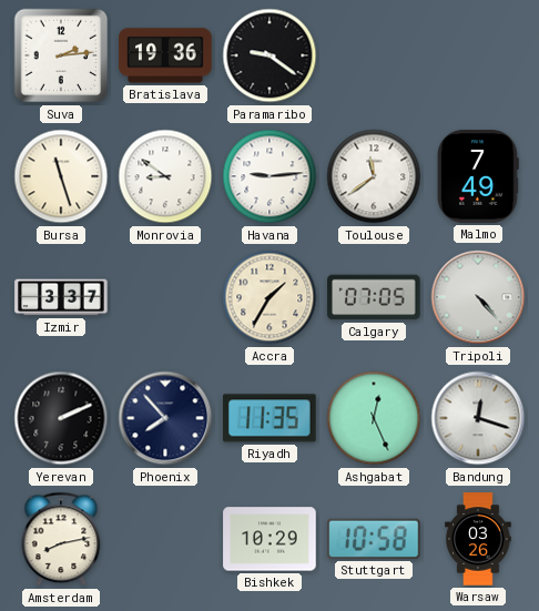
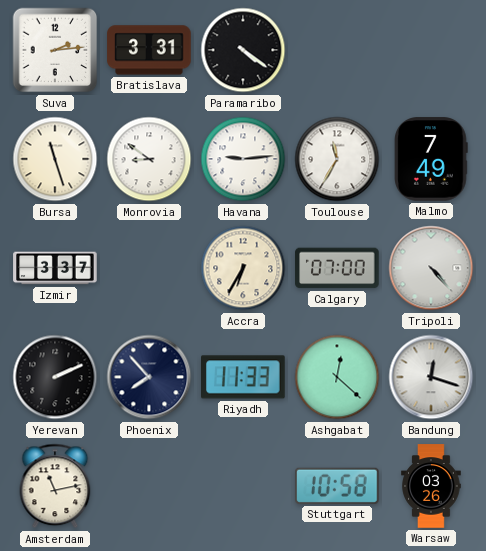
Bratislava: 19:36 -> 3:31 (149, 50)
Paramaribo: 9:21 -> 4:21 (243, 50)
Toulouse: 11:39 -> 11:35 (337, 159)
Accra: 1:35 -> 6:35 (243, 268)
Calgary: 07:05 -> 07:00 (337, 268)
Riyadh: 11:35 -> 11:33 (244, 377)
Ashgabat: 12:26 -> 12:22 (337, 377)
Amsterdam: 8:13 -> 11:13 (55, 486)
Bishkek: 10:29 -> none (269, 539)
